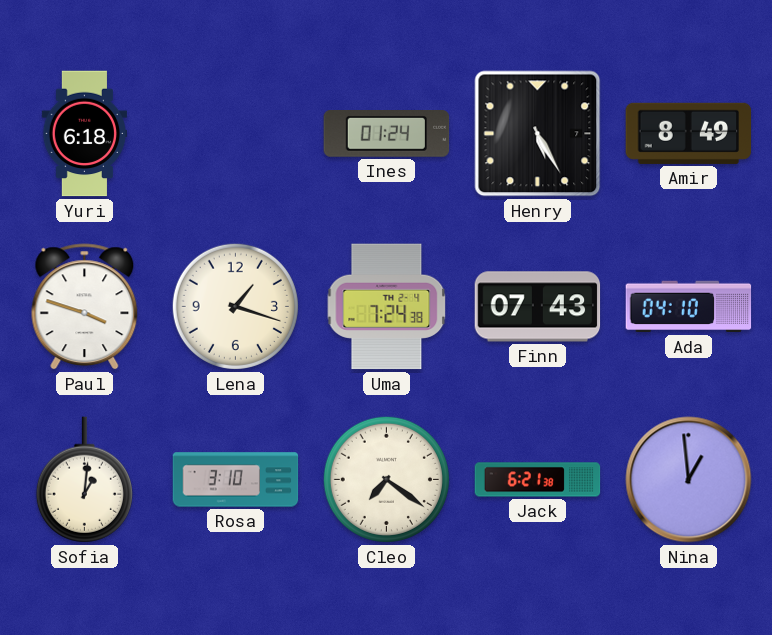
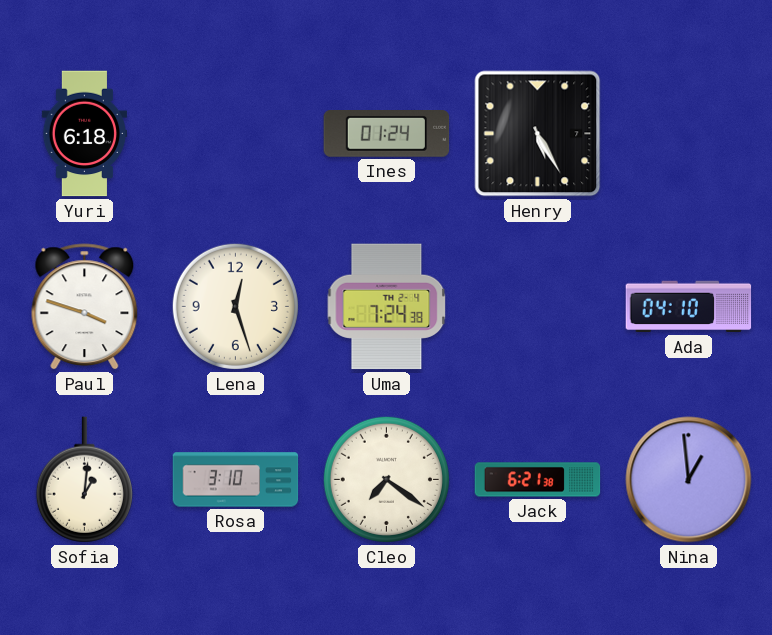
Amir: 8:49 -> none (689, 133)
Lena: 1:18 -> 12:27 (235, 306)
Finn: 07:43 -> none (538, 307)
